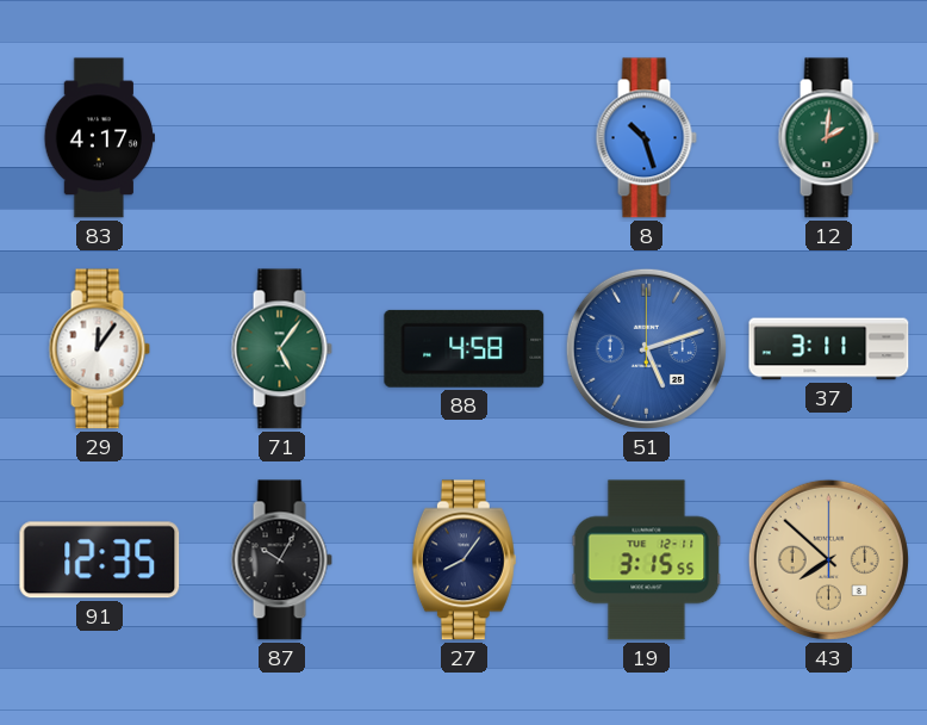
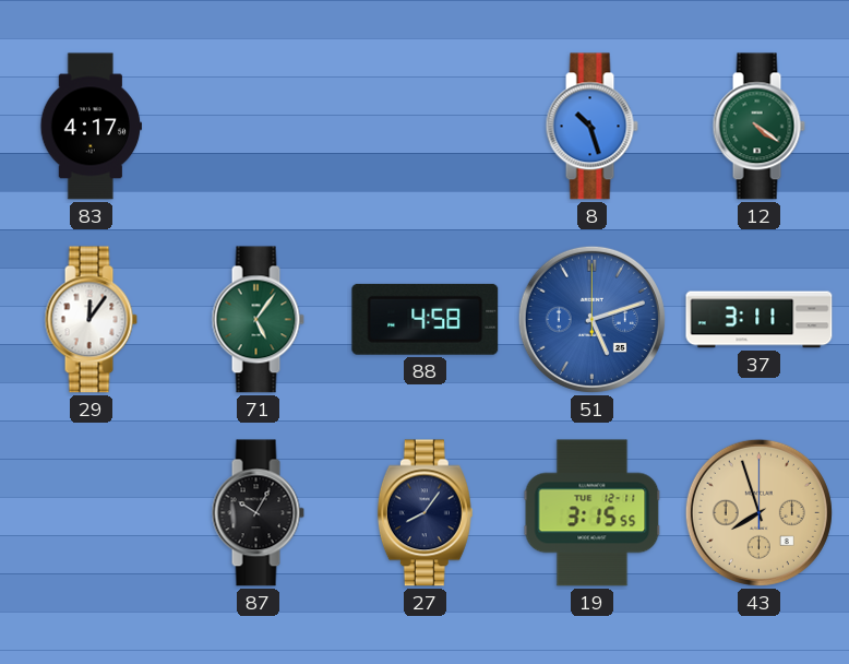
12: 2:01 -> 4:21 (758, 127)
91: 12:35 -> none (100, 560)
43: 7:52 -> 7:57 (758, 512)
